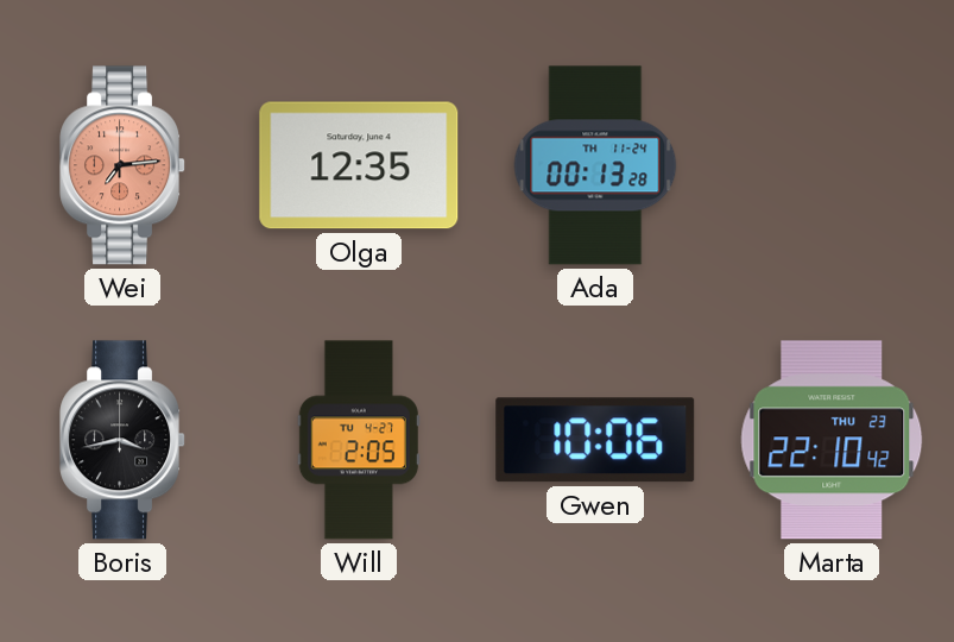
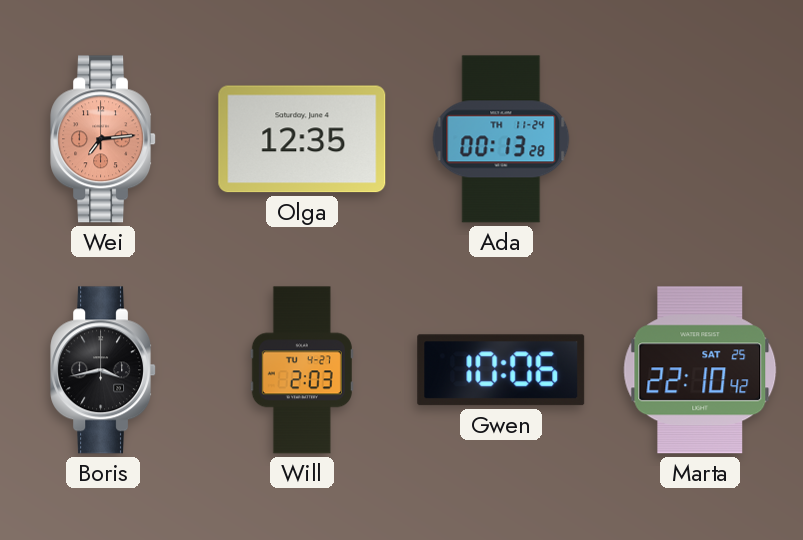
Will: 2:05 -> 2:03 (302, 370)
Marta date: THU 23 -> SAT 25 (700, 370)
